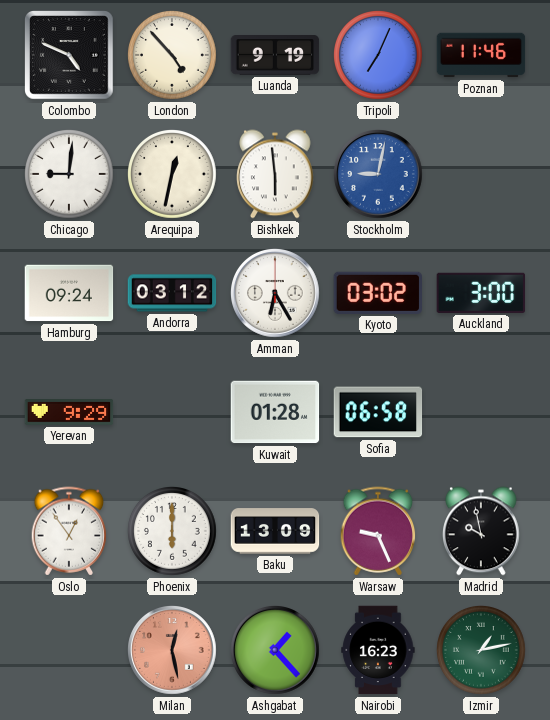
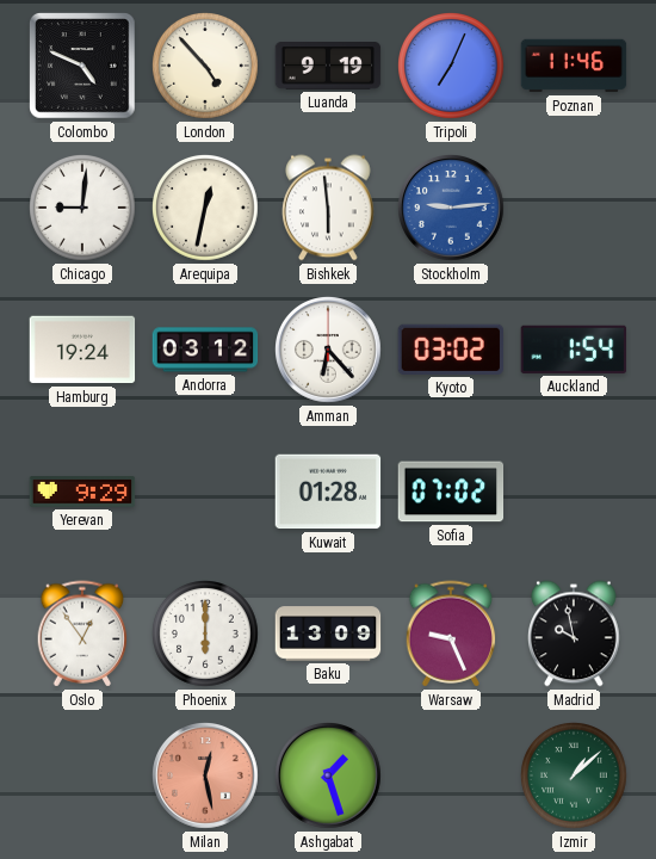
Stockholm: 9:02 -> 9:14 (452, 209)
Hamburg: 09:24 -> 19:24 (82, 350)
Amman: 6:25 -> 6:23 (329, 351)
Auckland: 3:00 -> 1:54 (574, 350)
Sofia: 06:58 -> 07:02 (451, 492)
Ashgabat: 1:23 -> 1:27 (329, 777)
Nairobi: 16:23 -> none (378, 650)
Izmir: 1:13 -> 1:08 (575, 777)
